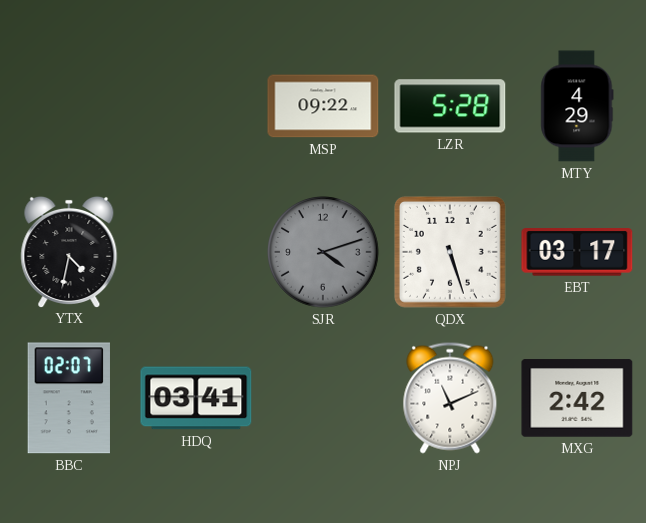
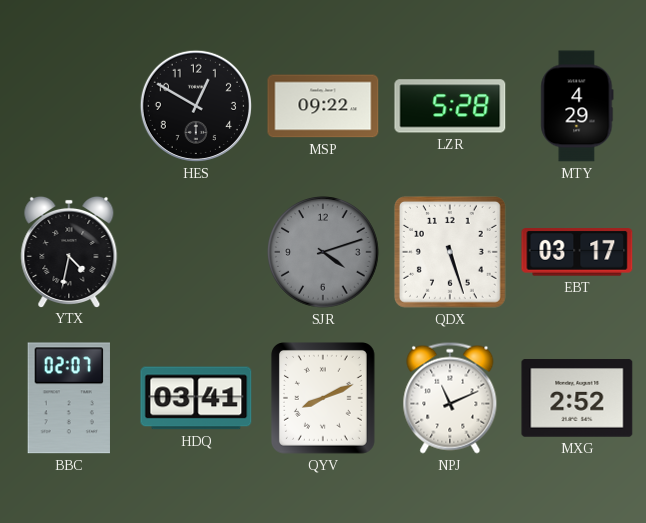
HES: none -> 12:50 (196, 106)
QYV: none -> 8:11 (323, 399)
MXG: 2:42 -> 2:52 (577, 398)
